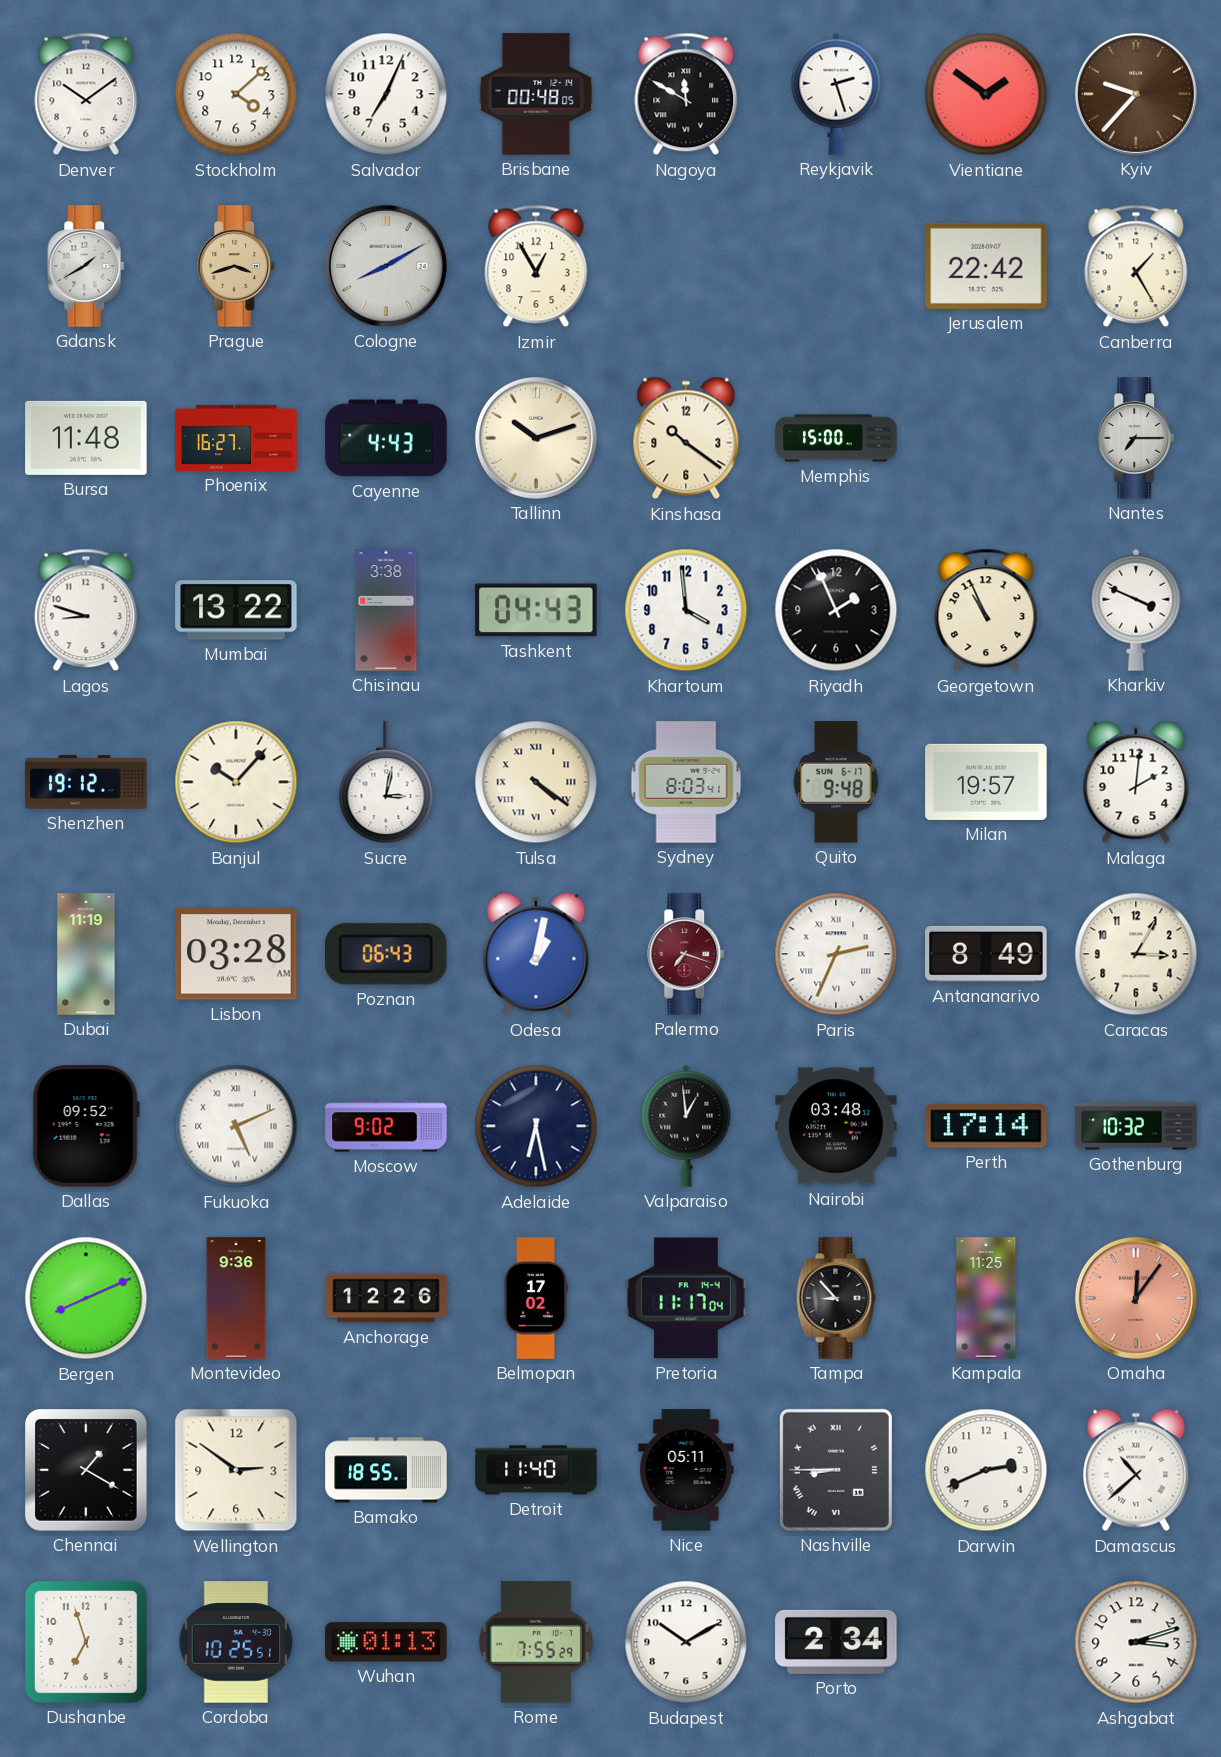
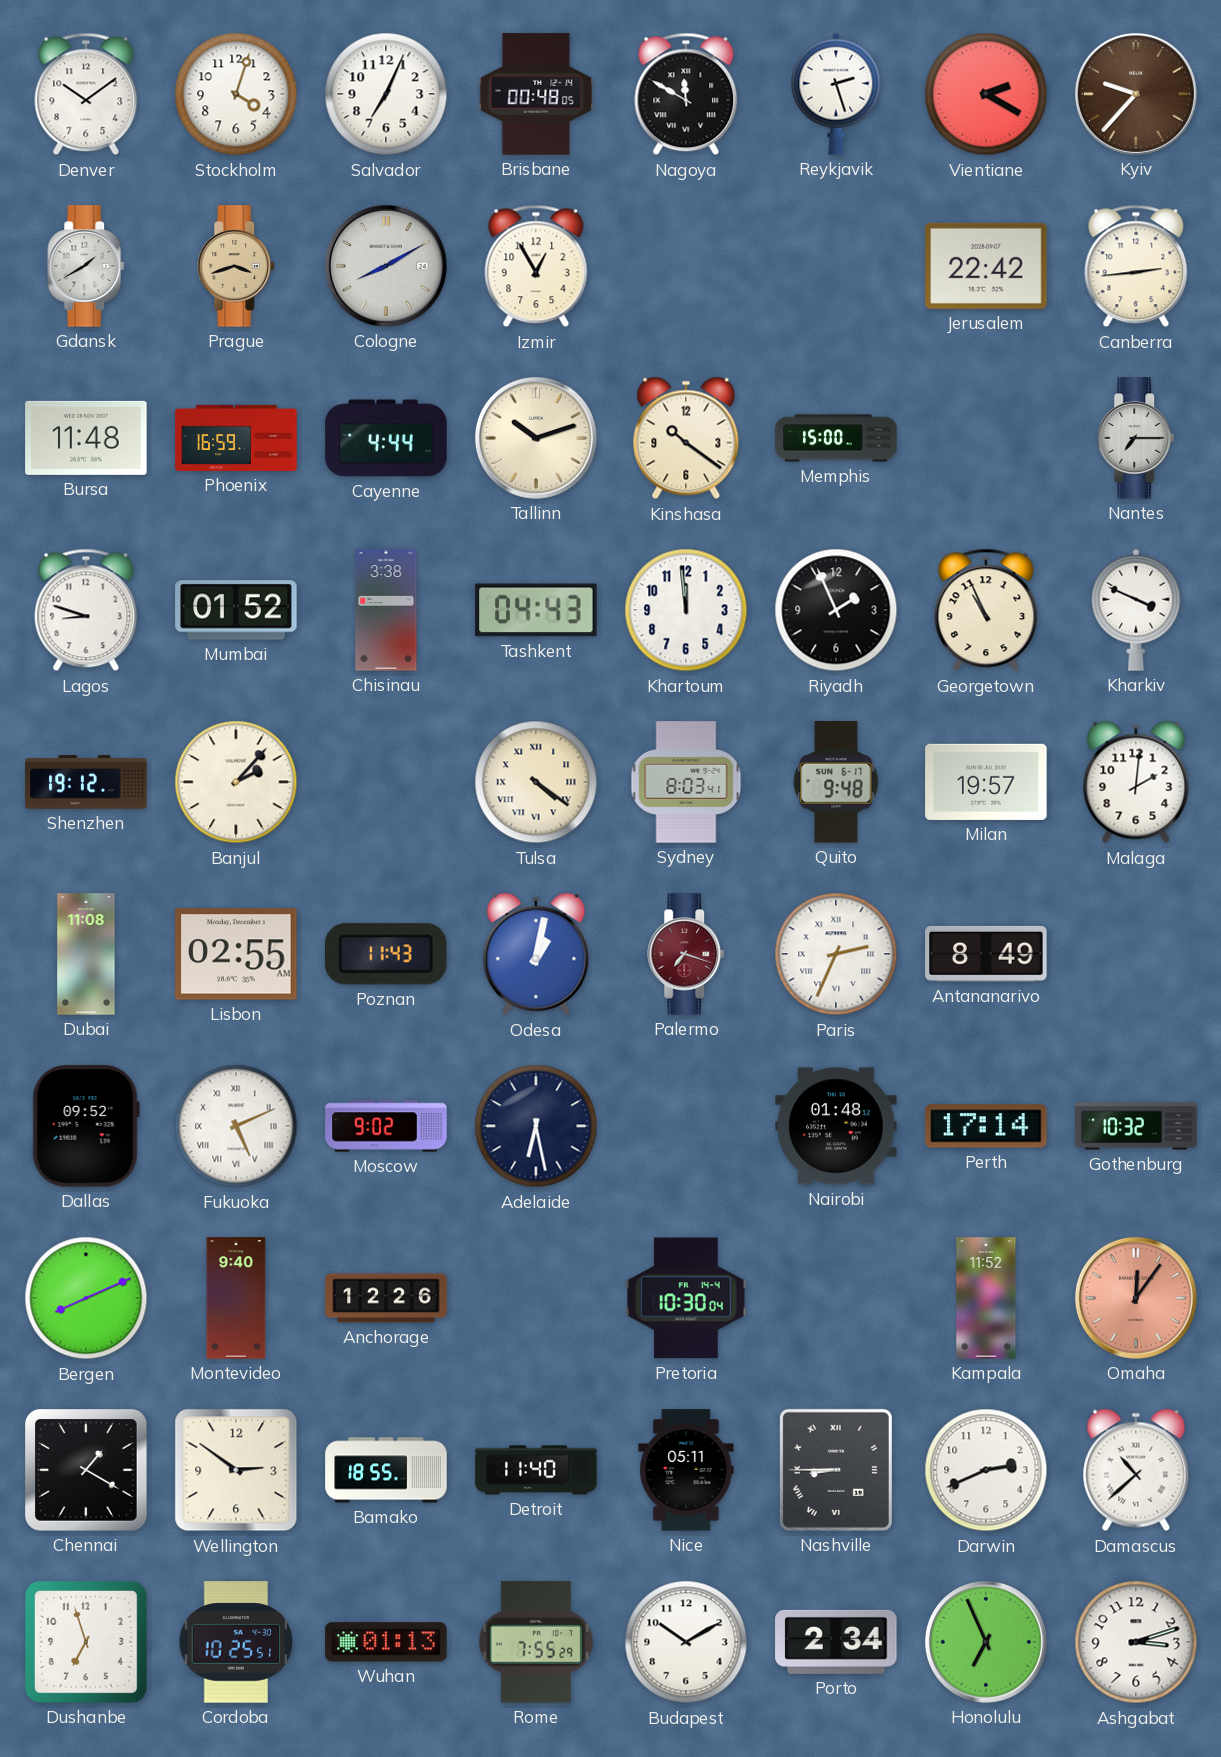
Stockholm: 4:08 -> 4:03 (236, 94)
Vientiane: 1:51 -> 2:20 (986, 94)
Canberra: 1:25 -> 2:44 (1136, 266)
Phoenix: 16:27 -> 16:59 (236, 438)
Cayenne: 4:43 -> 4:44 (386, 438)
Mumbai: 13:22 -> 01:52 (236, 610)
Khartoum: 3:59 -> 11:59 (686, 610)
Banjul: 10:07 -> 2:07 (236, 782)
Sucre: 3:02 -> none (386, 783)
Dubai: 11:19 -> 11:08 (86, 954)
Lisbon: 03:28 -> 02:55 (236, 954)
Poznan: 06:43 -> 11:43 (387, 954)
Caracas: 3:05 -> none (1136, 954)
Valparaiso: 12:59 -> none (686, 1126)
Nairobi: 03:48 -> 01:48 (836, 1126)
Montevideo: 9:36 -> 9:40 (236, 1298)
Belmopan: 17:02 -> none (536, 1298)
Pretoria: 11:17 -> 10:30 (686, 1298)
Tampa: 8:53 -> none (836, 1298)
Kampala: 11:25 -> 11:52 (986, 1298)
Honolulu: none -> 6:56 (986, 1642)
